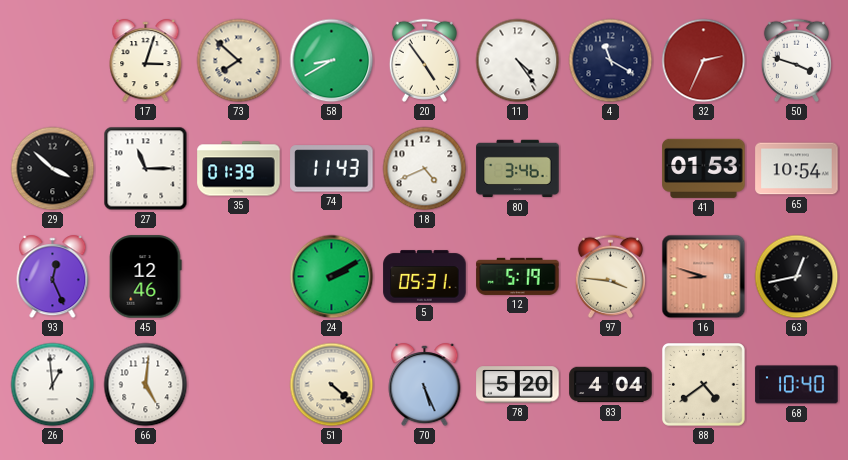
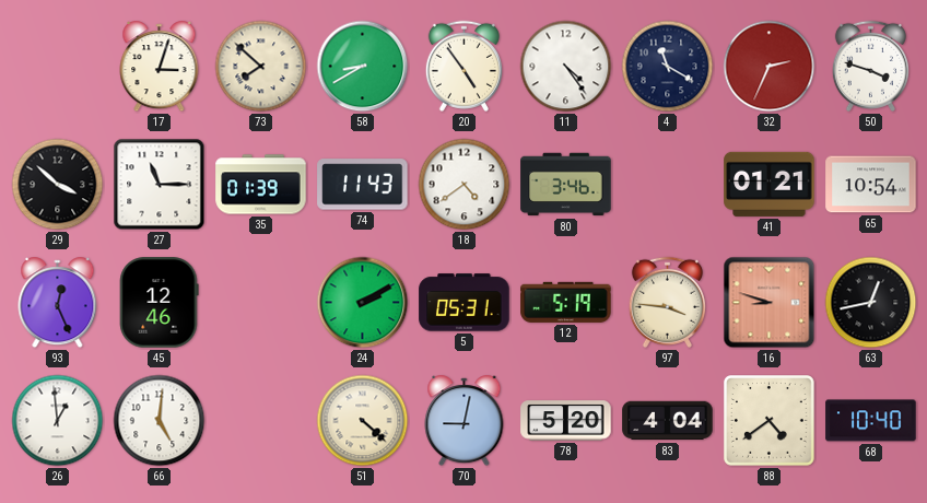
18: 4:41 -> 4:39 (465, 185)
41: 01:53 -> 01:21 (770, 184)
70: 5:26 -> 9:02 (465, 421)
